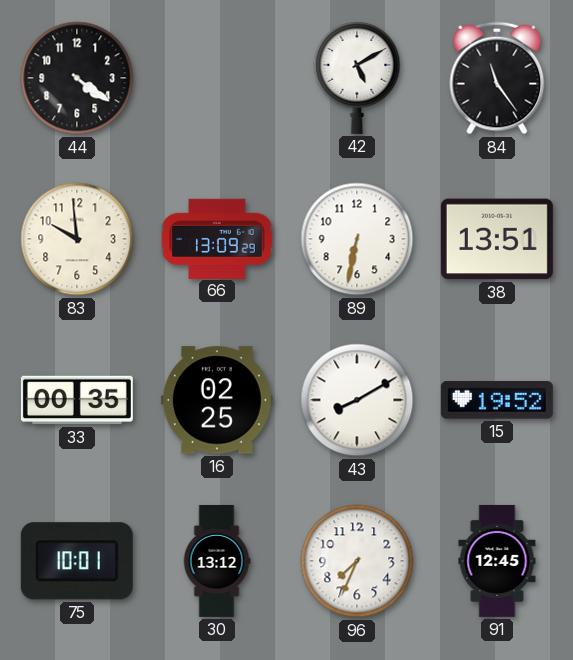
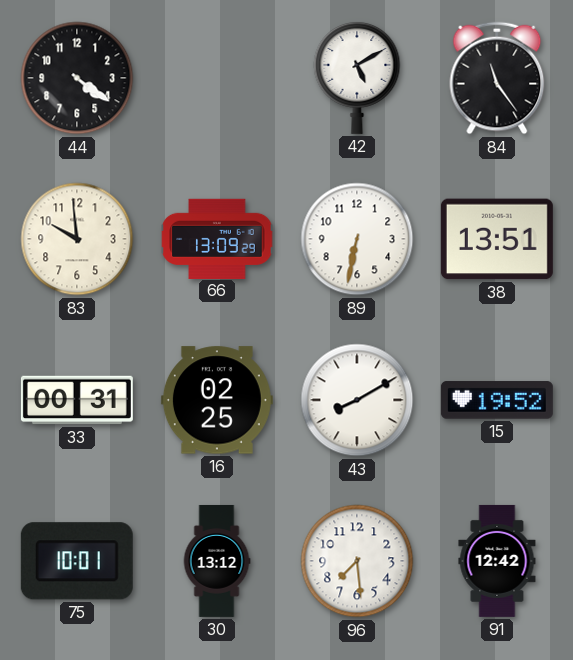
33: 00:35 -> 00:31 (77, 400)
96: 7:34 -> 7:29 (357, 561)
91: 12:45 -> 12:42 (497, 561)
